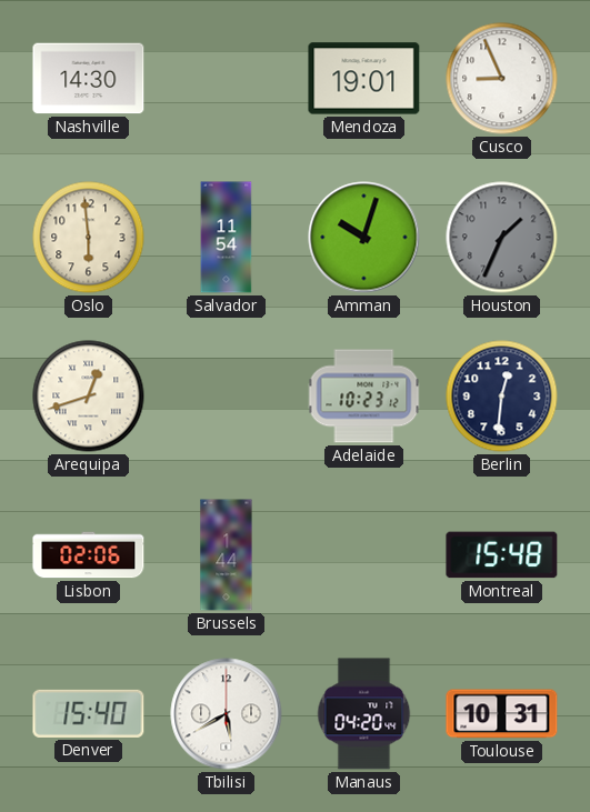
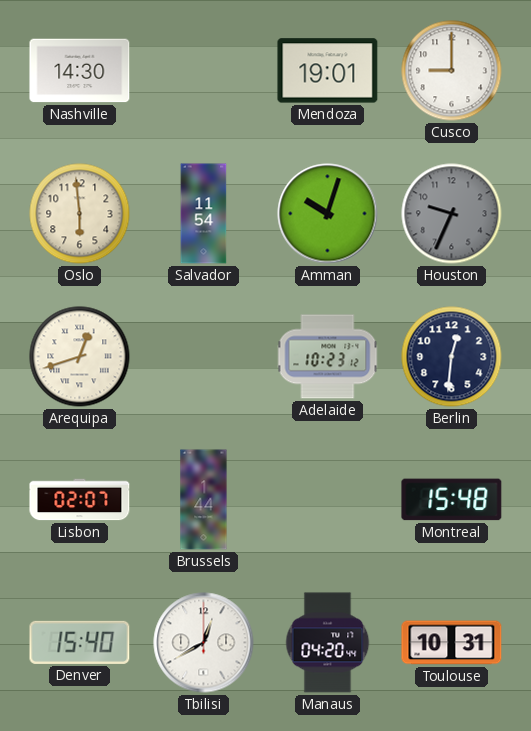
Cusco: 8:56 -> 9:00 (452, 71)
Houston: 1:34 -> 9:34 (452, 214)
Lisbon: 02:06 -> 02:07 (80, 500)
Tbilisi: 5:40 -> 12:40 (204, 643)
